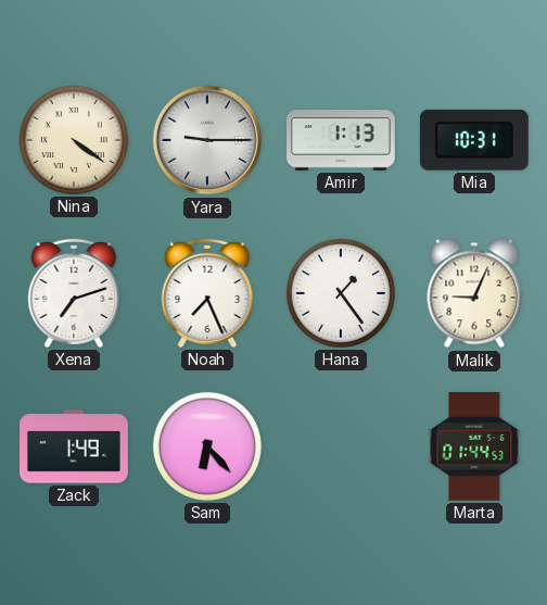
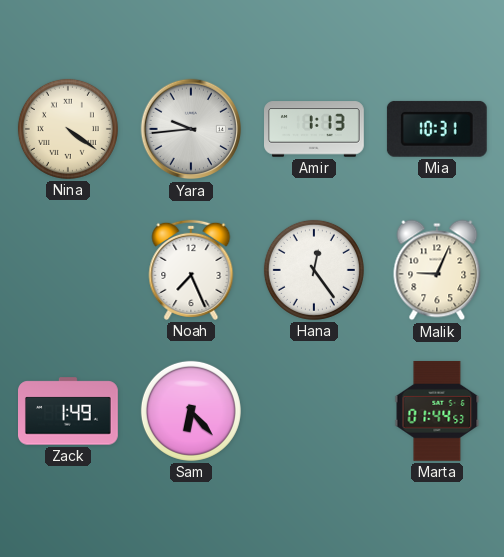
Yara: 9:15 -> 9:44 (191, 129)
Xena: 7:12 -> none (74, 293)
Hana: 1:24 -> 12:24 (314, 270)
